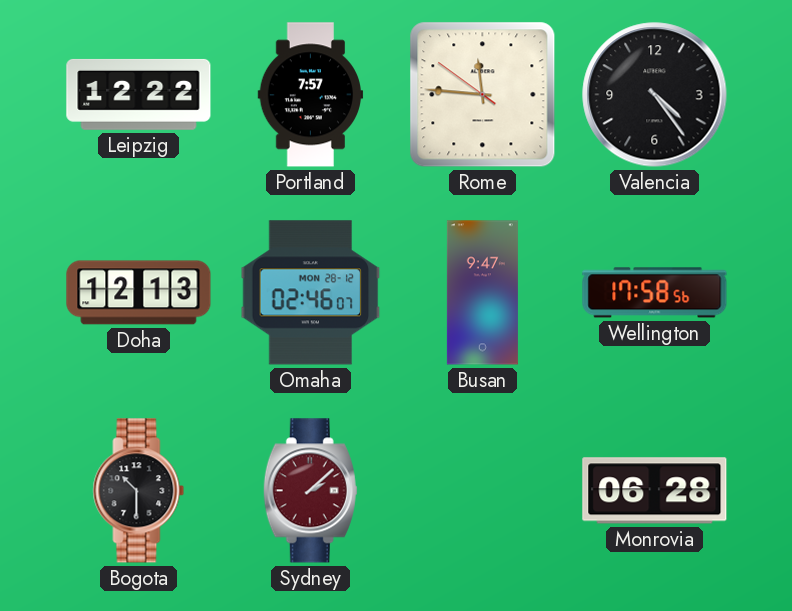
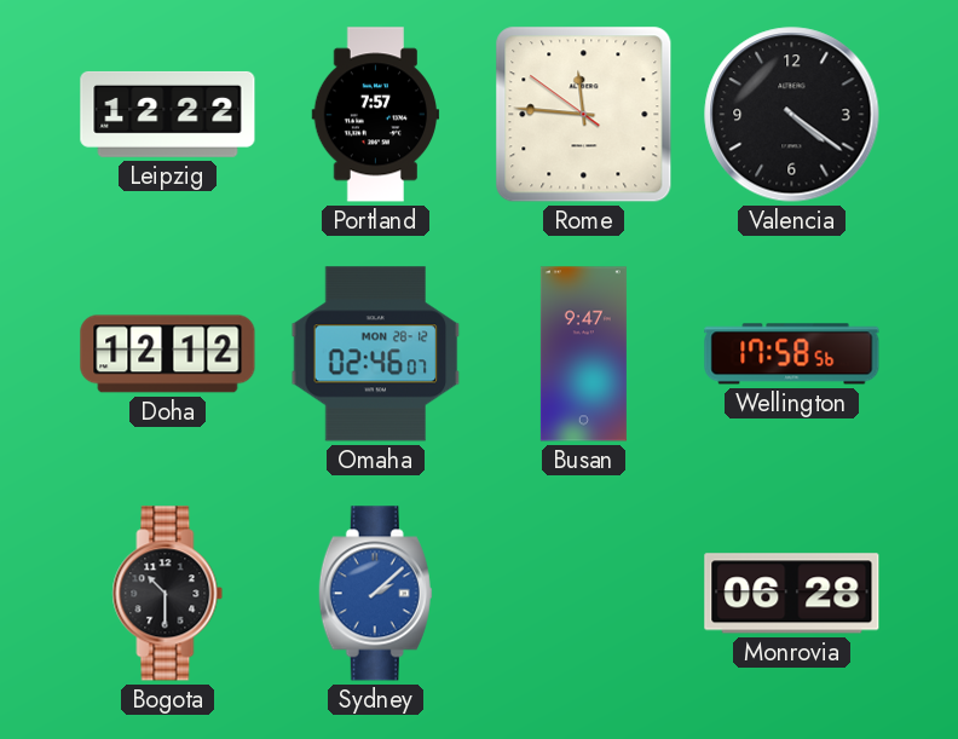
Valencia: 4:24 -> 4:21 (792, 115)
Doha: 12:13 -> 12:12 (168, 354)
Sydney dial: burgundy -> blue (375, 594)
